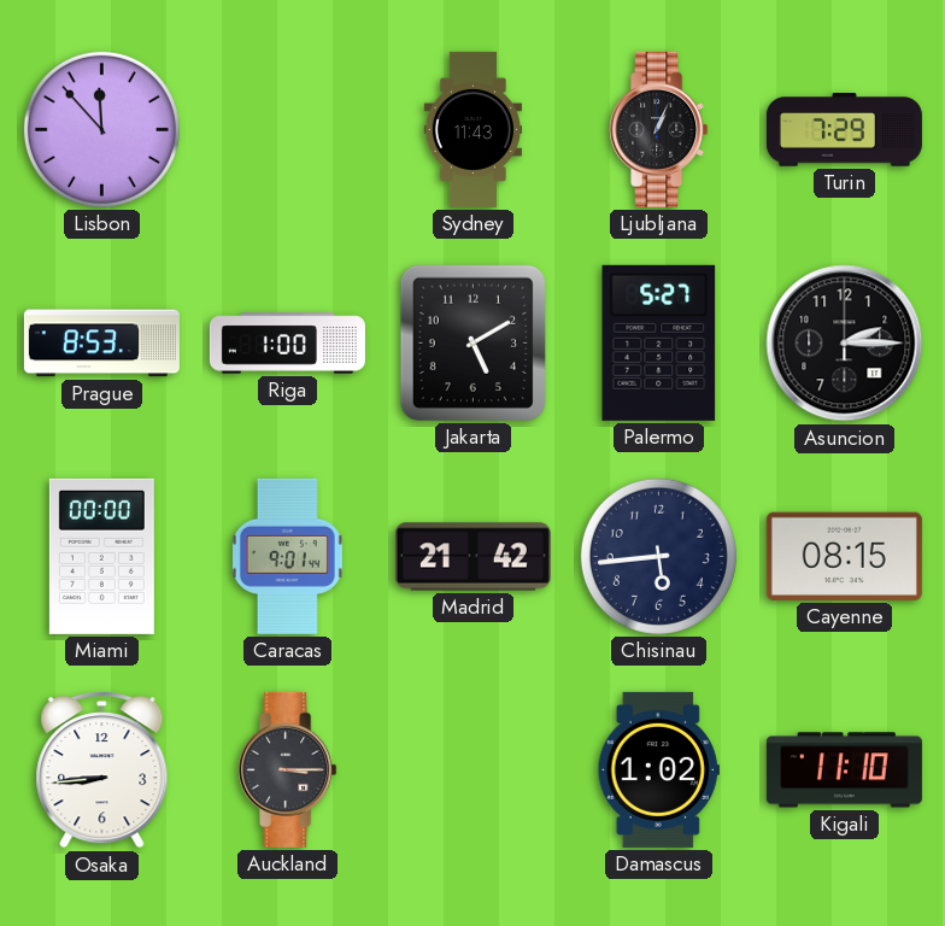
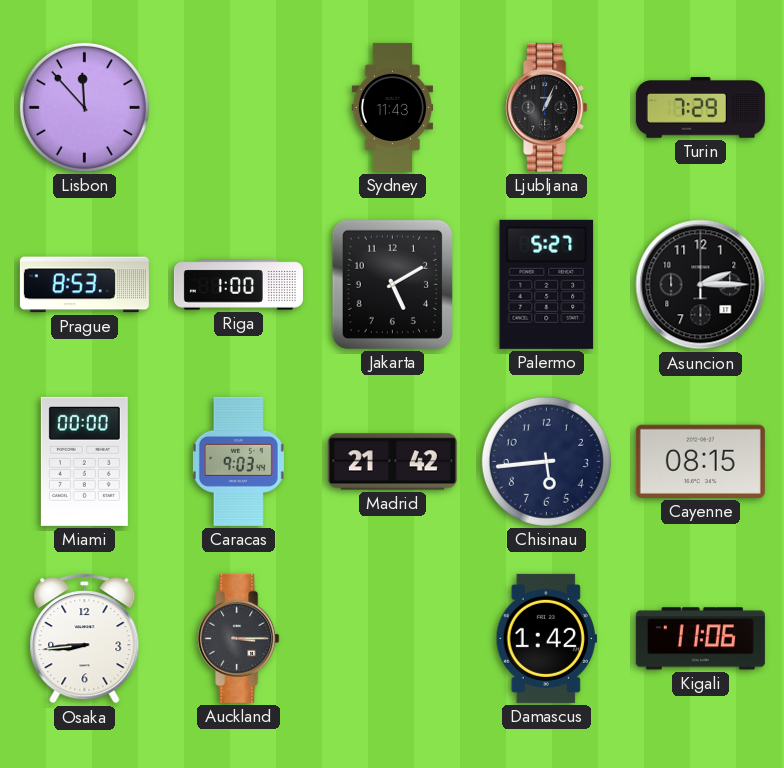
Caracas: 9:01 -> 9:03 (238, 461)
Damascus: 1:02 -> 1:42 (546, 638)
Kigali: 11:10 -> 11:06 (700, 639)
